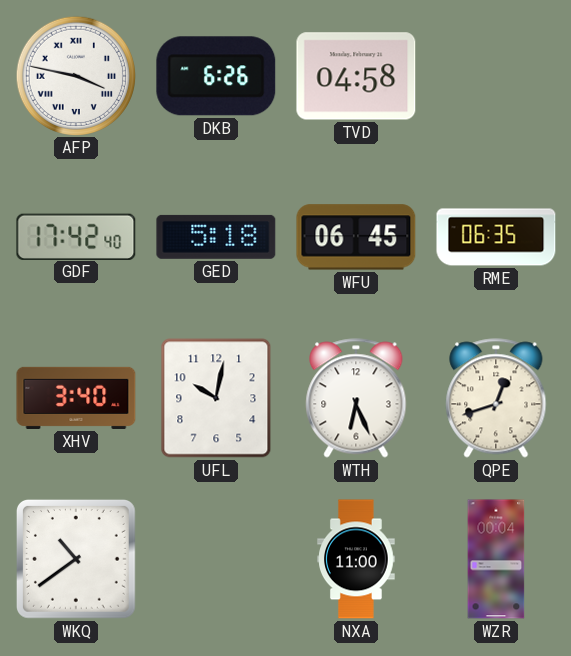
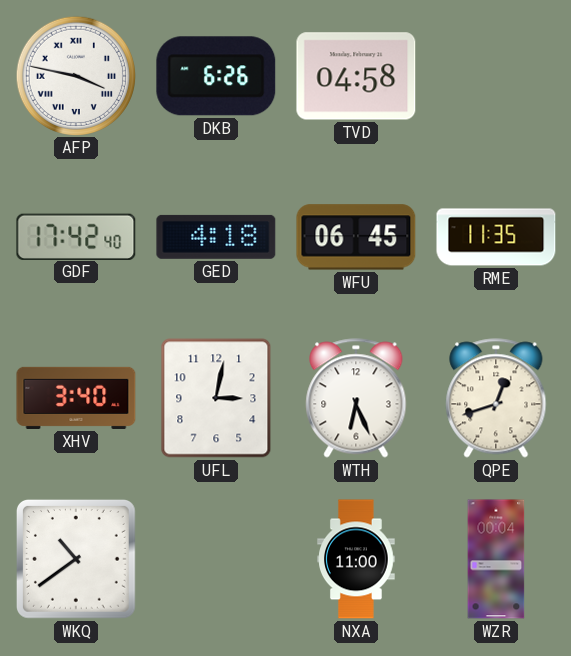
GED: 5:18 -> 4:18 (216, 237)
RME: 06:35 -> 11:35 (496, 237)
UFL: 10:02 -> 3:02 (216, 398)
